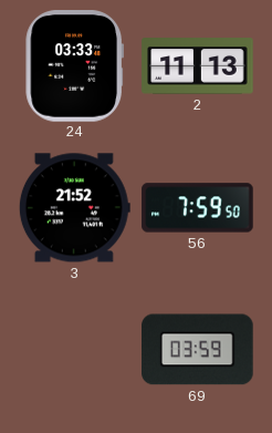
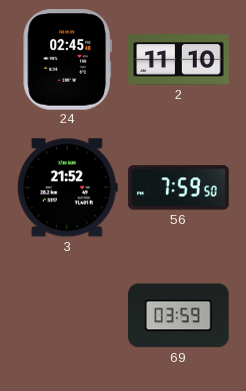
24: 03:33 -> 02:45 (67, 60)
2: 11:13 -> 11:10 (179, 60)
